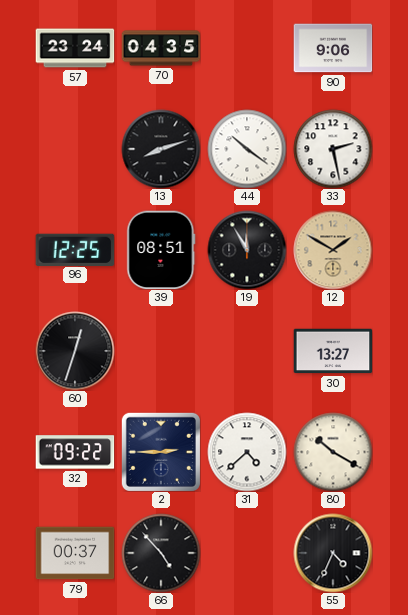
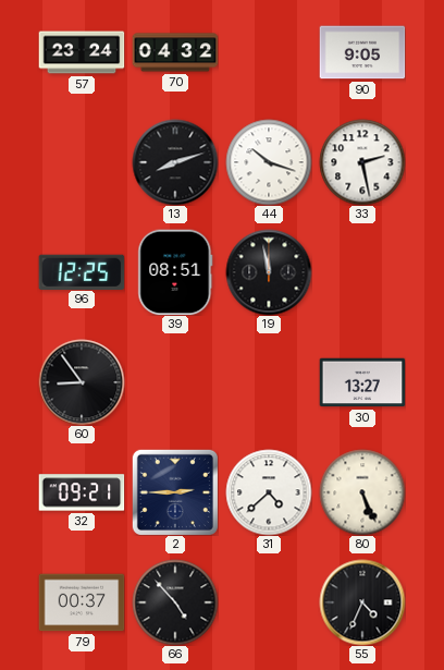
70: 04:35 -> 04:32 (175, 52)
90: 9:06 -> 9:05 (362, 52)
44: 10:21 -> 10:18 (269, 162)
19: 11:55 -> 11:58 (269, 272)
12: 1:50 -> none (333, 250)
60: 12:33 -> 8:54 (82, 382)
32: 09:22 -> 09:21 (82, 492)
80: 10:20 -> 5:26 (362, 492)
